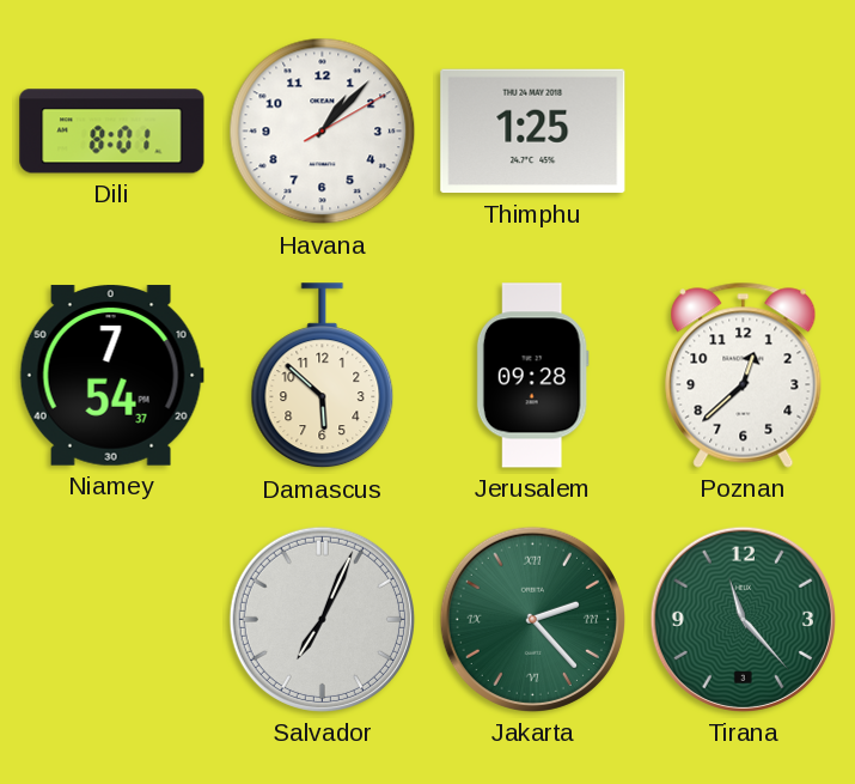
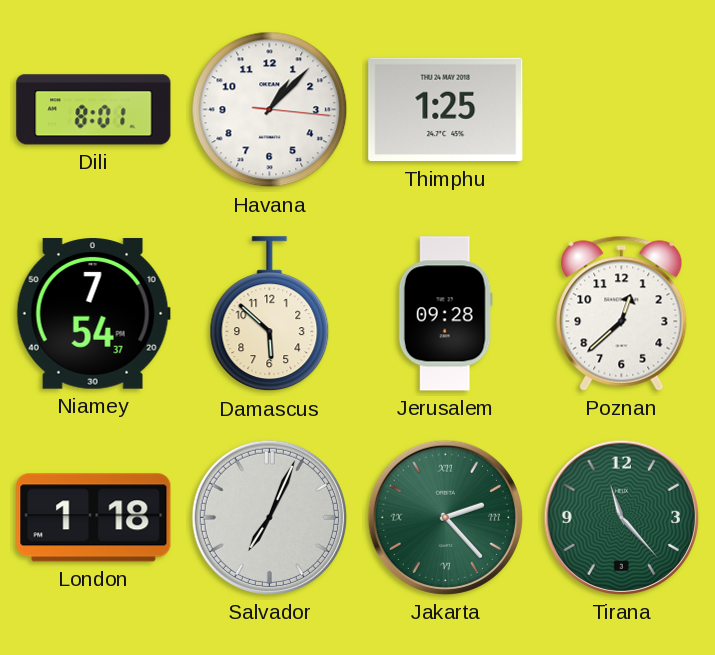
Havana: 1:07:10 -> 1:07:16 (270, 110)
London: none -> 1:18 (94, 518)
